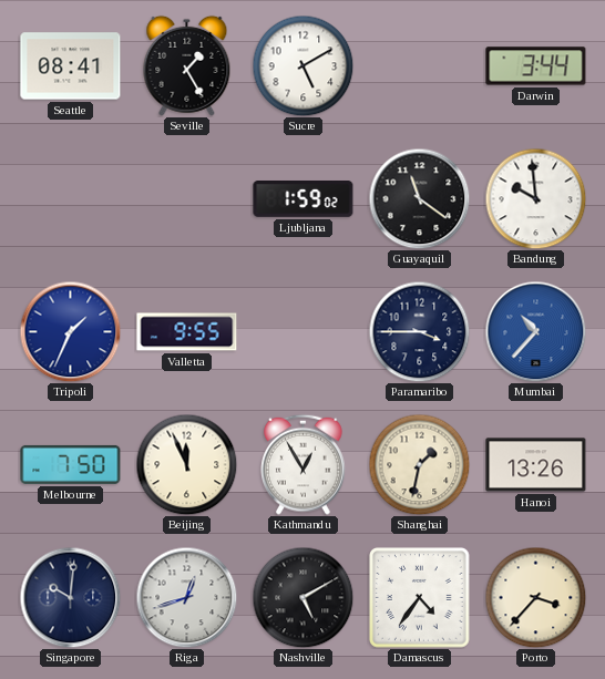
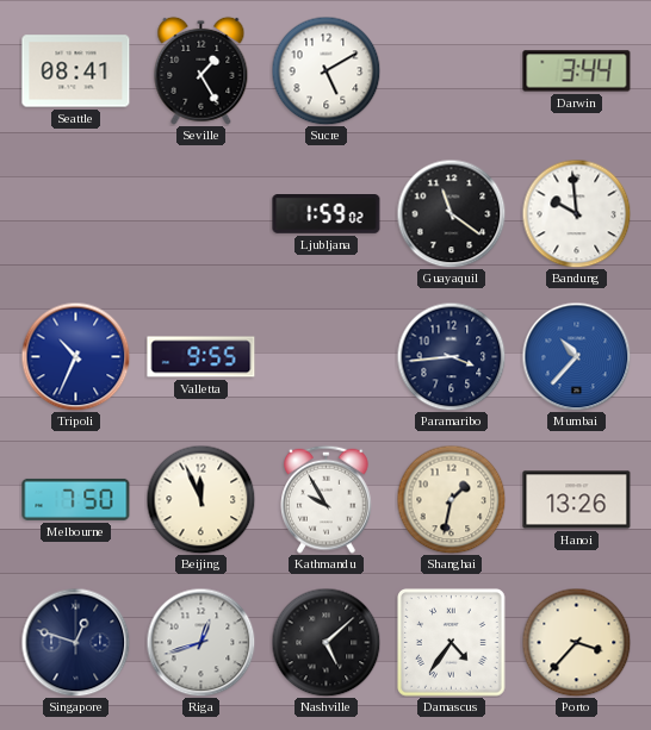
Tripoli: 1:34 -> 10:34 (75, 356)
Paramaribo: 3:45 -> 3:44 (451, 356)
Kathmandu: 12:55 -> 9:55 (327, 499)
Singapore: 10:01 -> 12:48 (75, 642)
Nashville: 5:10 -> 5:08 (325, 642)
